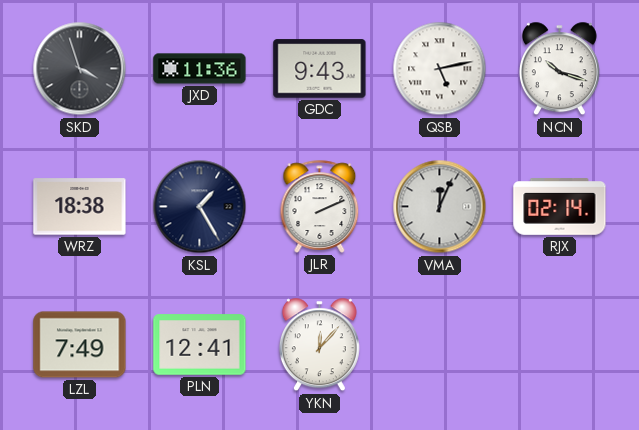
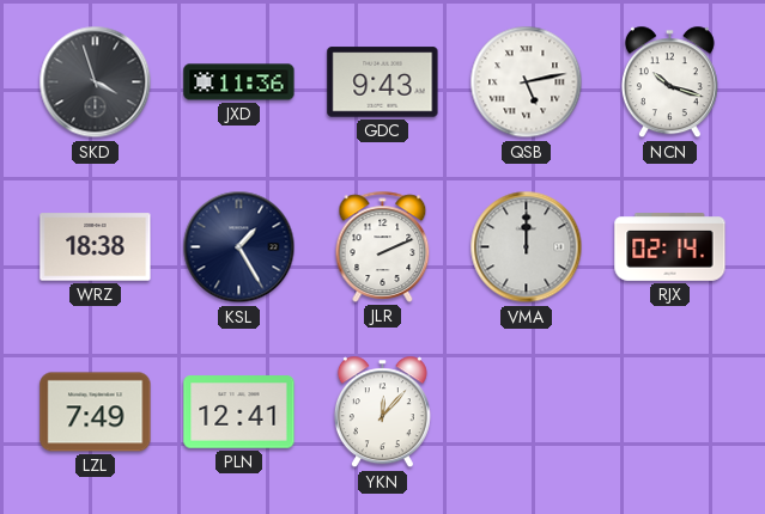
VMA: 12:04 -> 12:00 (527, 247)
